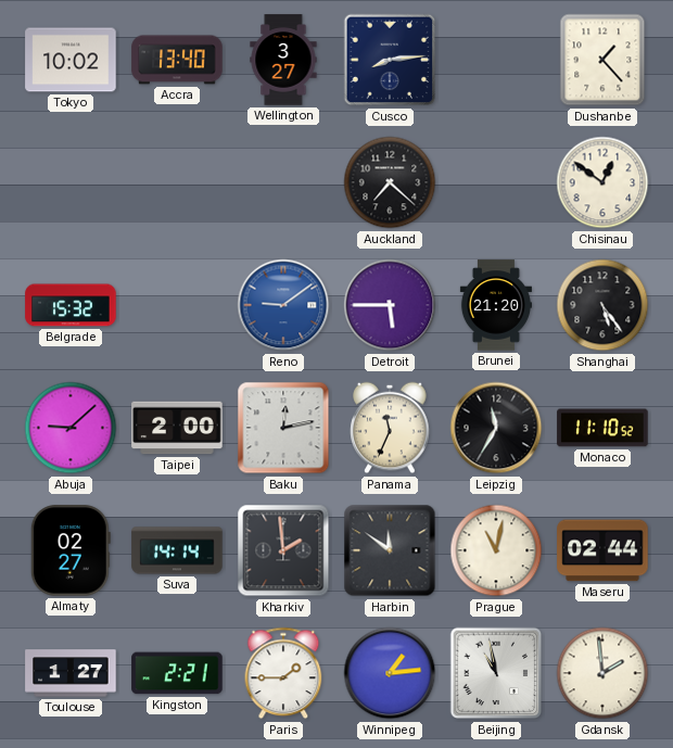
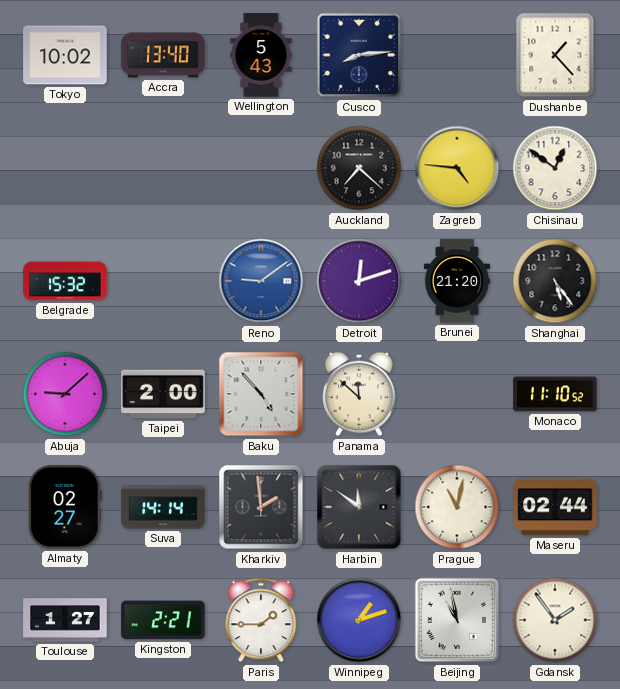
Wellington: 3:27 -> 5:43 (261, 55)
Zagreb: none -> 4:46 (457, 168)
Detroit: 5:45 -> 12:12 (359, 281)
Baku: 12:13 -> 4:53 (261, 394)
Panama: 11:34 -> 11:52 (359, 394)
Leipzig: 11:35 -> none (496, 428)
Winnipeg: 1:14 -> 1:12 (359, 620)
Gdansk: 1:59 -> 1:54 (555, 620)
